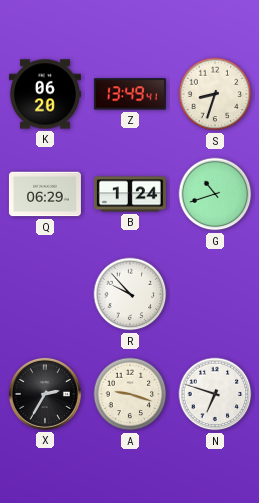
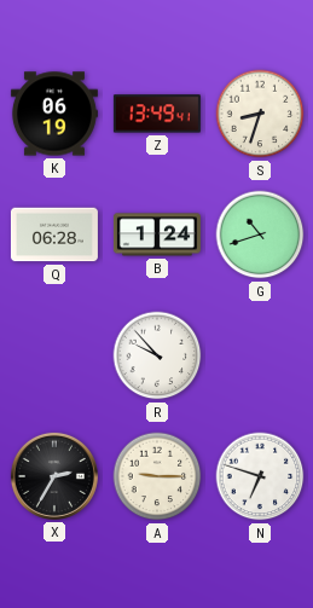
K: 06:20 -> 06:19 (54, 114)
Q: 06:29 -> 06:28 (54, 234)
A: 9:18 -> 9:15 (157, 476)
